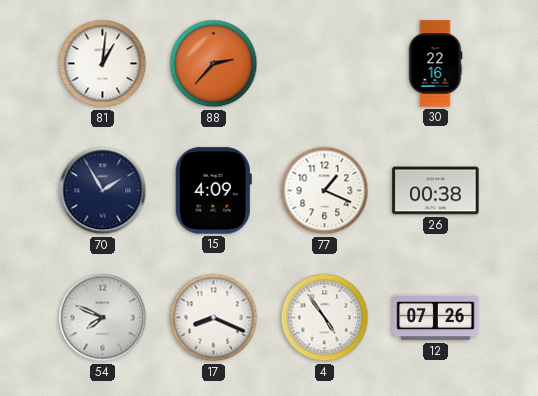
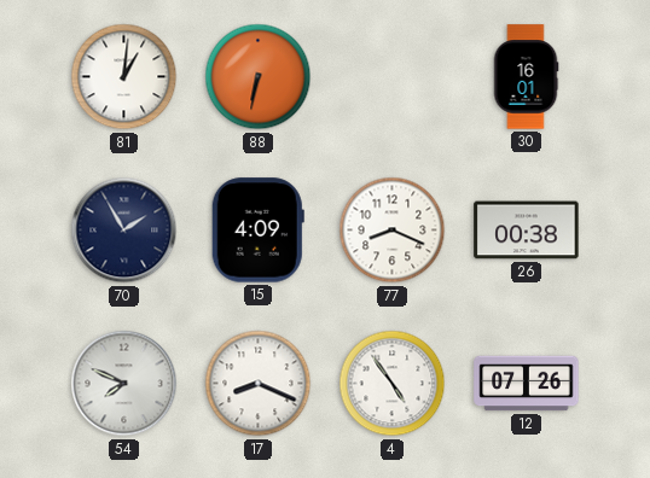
88: 2:37 -> 6:32 (259, 77)
30: 22:16 -> 16:01 (526, 77)
77: 1:19 -> 8:19 (393, 231)
